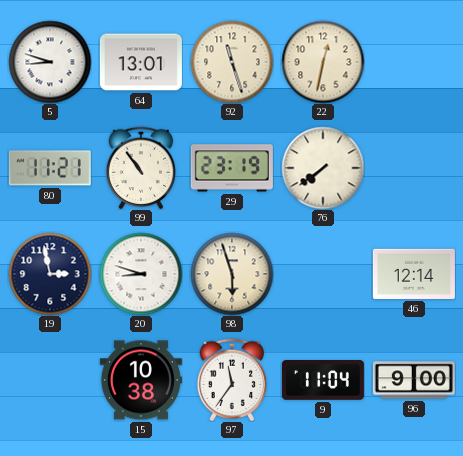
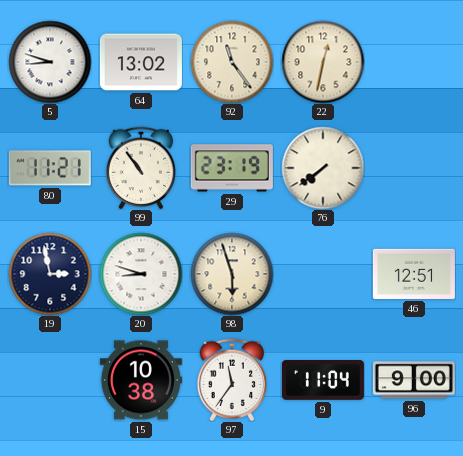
64: 13:01 -> 13:02 (141, 62)
92: 11:27 -> 11:24 (232, 62)
46: 12:14 -> 12:51 (414, 274)
